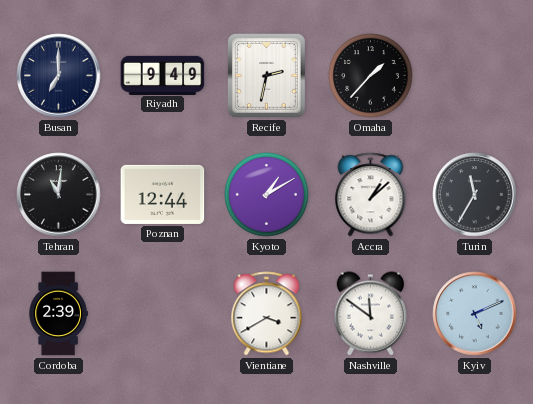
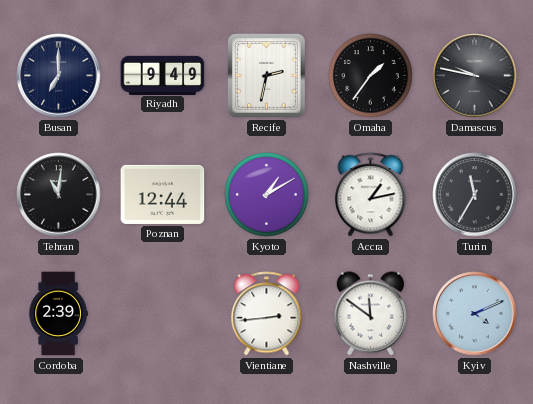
Omaha: 1:37 -> 1:36 (371, 76)
Damascus: none -> 9:47 (475, 76)
Accra: 1:08 -> 1:13 (371, 195)
Vientiane: 3:40 -> 2:44 (267, 314)
Kyiv: 5:11 -> 4:11 (475, 314)
